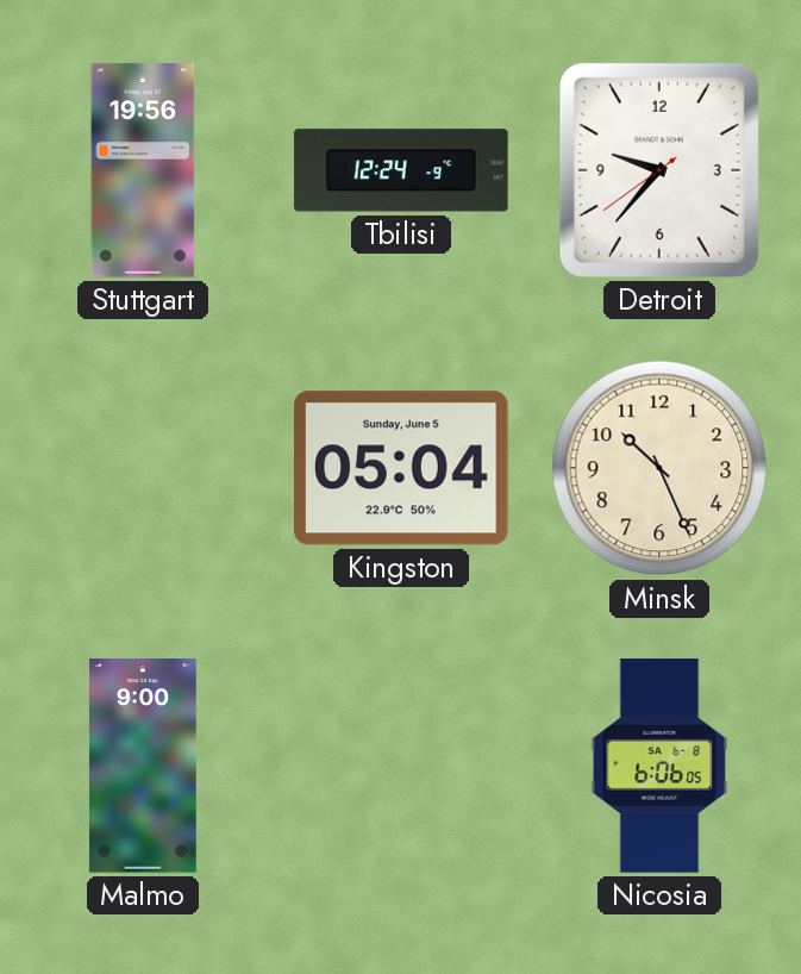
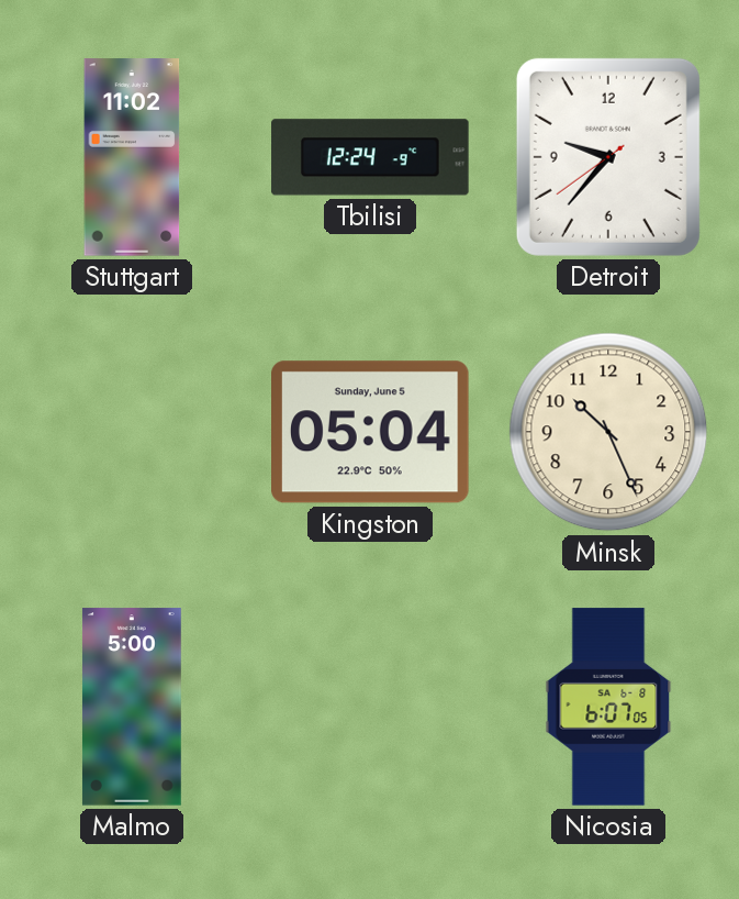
Stuttgart: 19:56 -> 11:02 (132, 157)
Malmo: 9:00 -> 5:00 (132, 707)
Nicosia: 6:06 -> 6:07 (608, 707)
